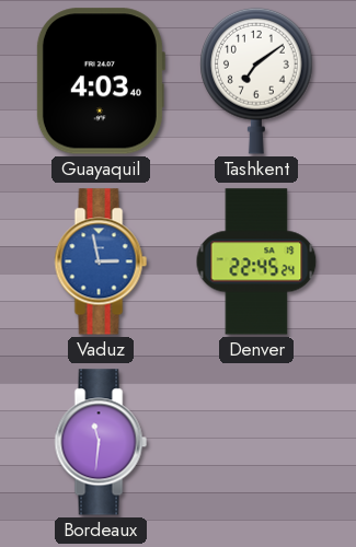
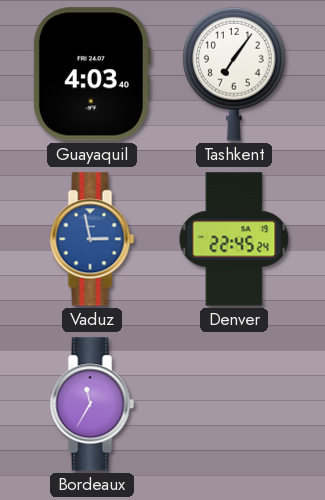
Tashkent: 7:09 -> 7:06 (235, 74)
Bordeaux: 11:31 -> 11:35 (92, 404)
